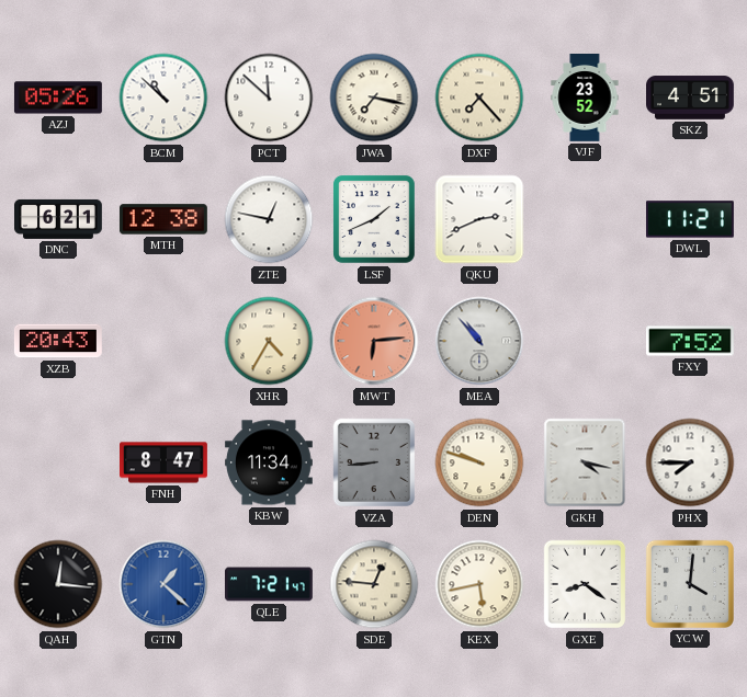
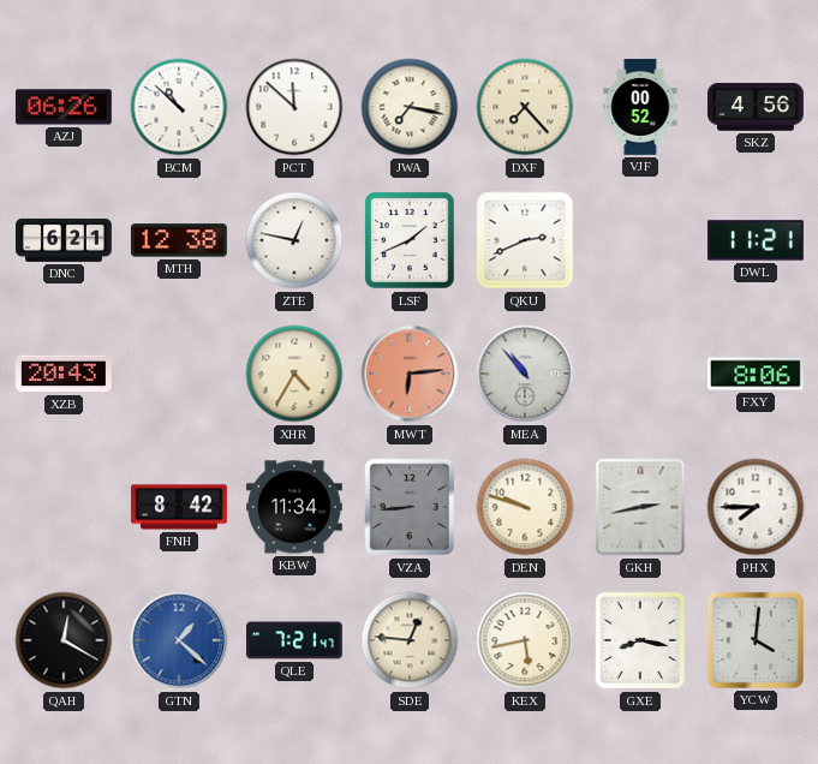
AZJ: 05:26 -> 06:26 (64, 107)
VJF: 23:52 -> 00:52 (640, 108)
SKZ: 4:51 -> 4:56 (757, 107)
FXY: 7:52 -> 8:06 (756, 374)
FNH: 8:47 -> 8:42 (180, 507)
GKH: 4:17 -> 2:43 (640, 507)
QAH: 12:16 -> 12:20 (64, 640)
GXE: 8:21 -> 8:17 (640, 640)
